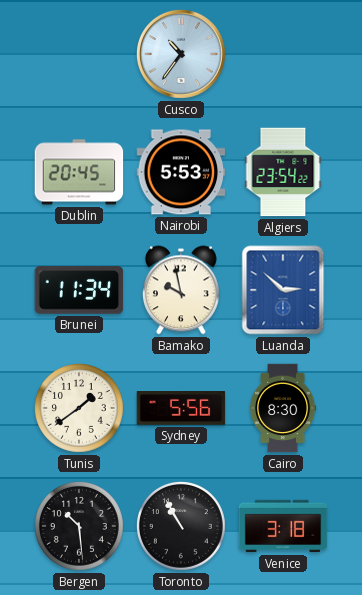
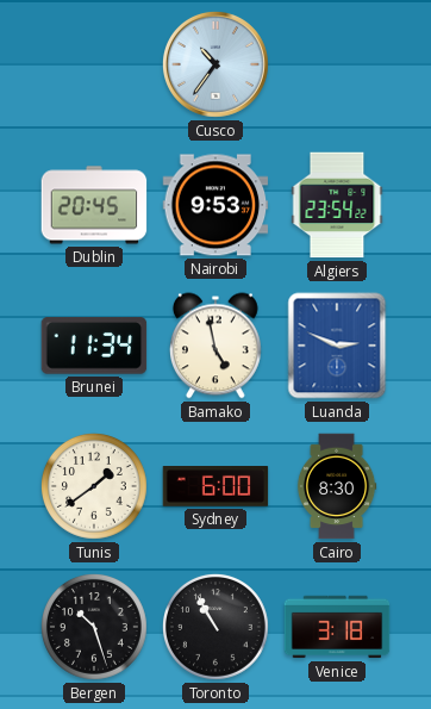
Nairobi: 5:53 -> 9:53 (215, 205)
Bamako: 9:58 -> 4:58 (217, 346)
Luanda: 2:52 -> 2:49 (337, 346)
Sydney: 5:56 -> 6:00 (215, 486)
Bergen: 10:29 -> 10:27 (94, 627)
